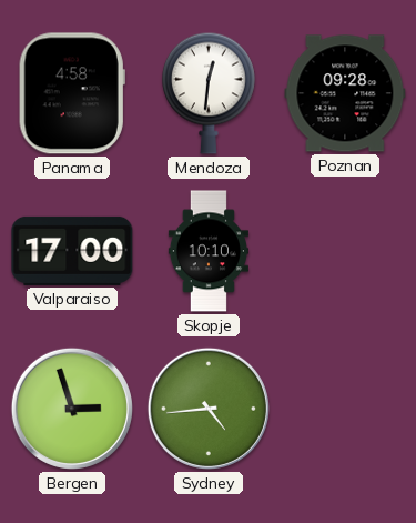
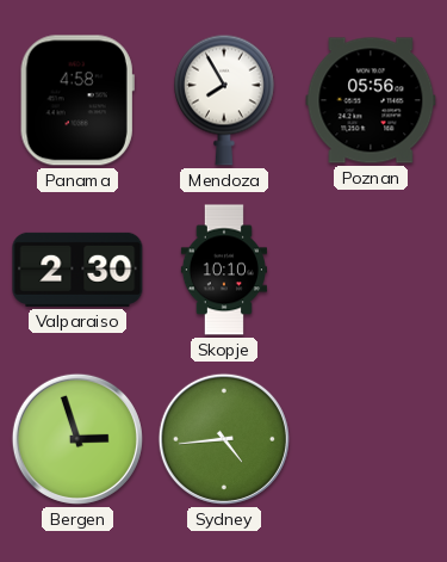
Mendoza: 12:31 -> 7:55 (225, 100)
Poznan: 09:28 -> 05:56 (371, 100)
Valparaiso: 17:00 -> 2:30 (77, 270)
